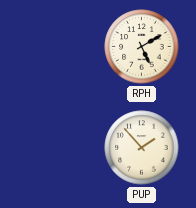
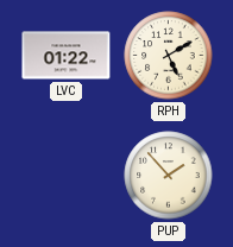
LVC: none -> 01:22 (67, 56)
